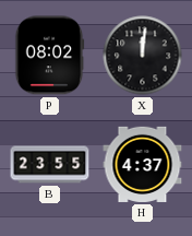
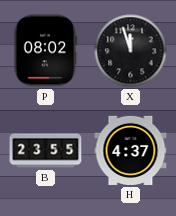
X: 12:01 -> 11:57 (131, 51)
